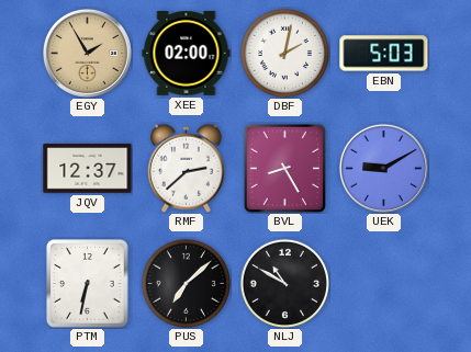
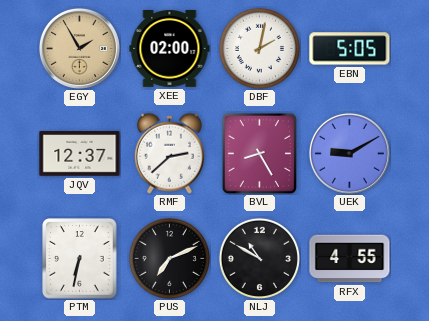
EBN: 5:03 -> 5:05 (350, 49)
PUS: 7:08 -> 7:11 (169, 258)
RFX: none -> 4:55 (350, 259)
